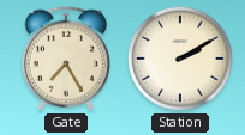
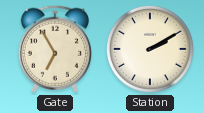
Gate: 7:25 -> 6:55 (55, 49)
